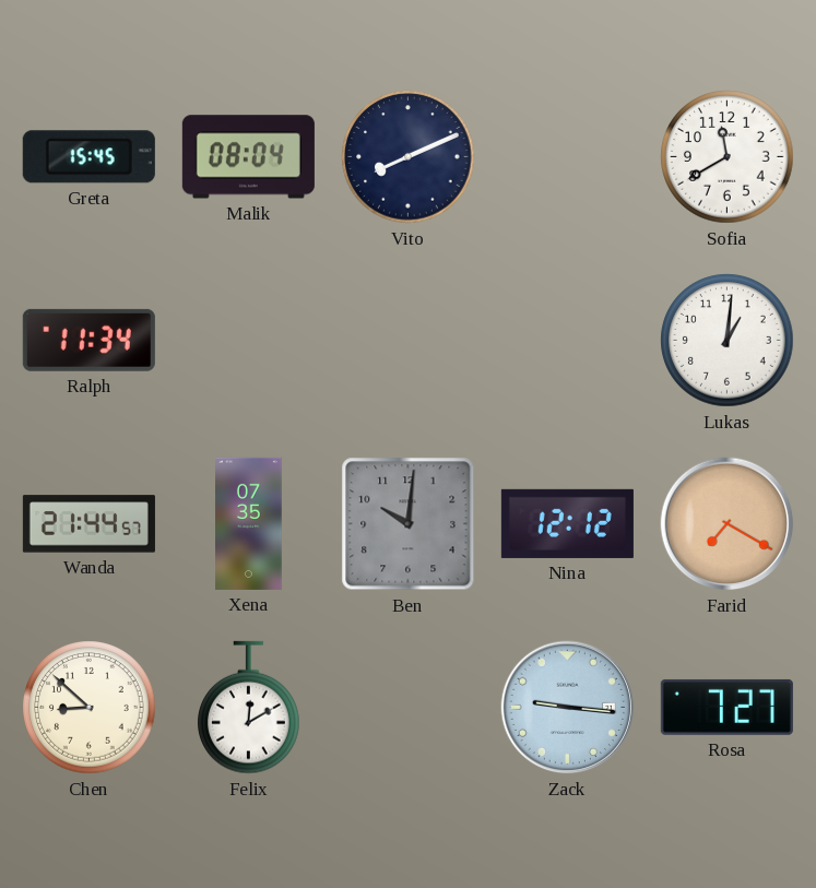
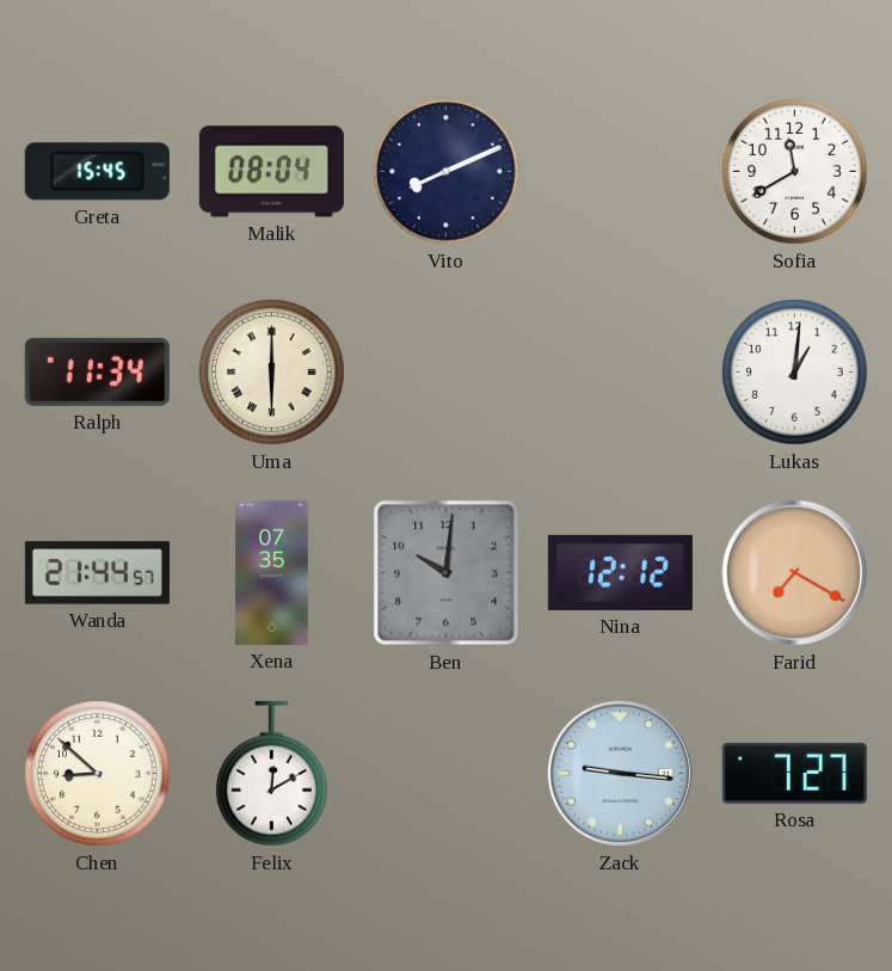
Uma: none -> 6:00 (272, 373)
